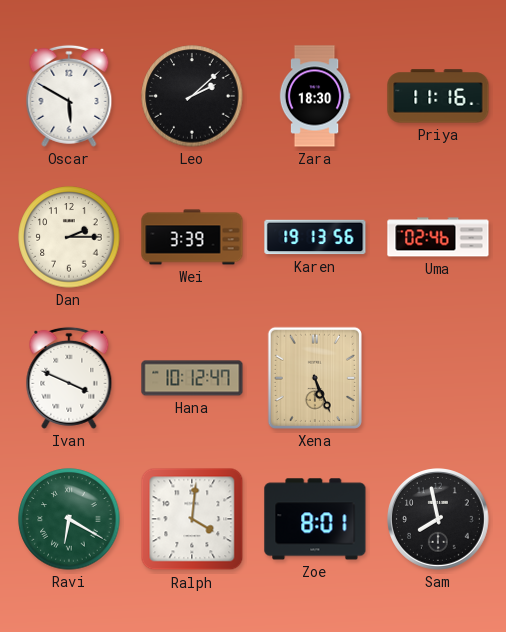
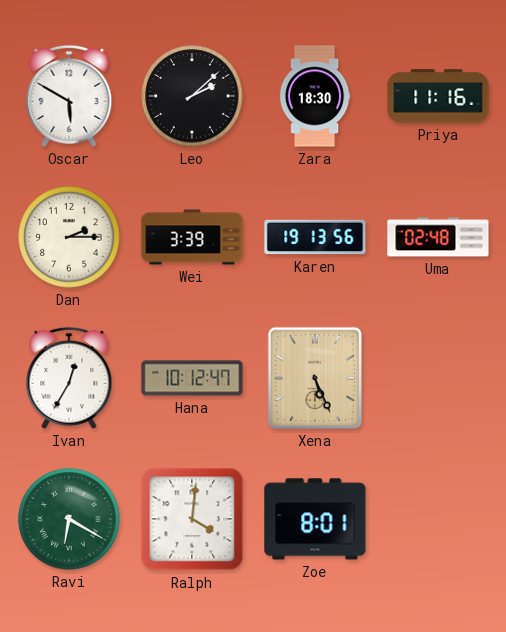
Uma: 02:46 -> 02:48 (438, 237)
Ivan: 3:49 -> 12:35 (69, 378)
Sam: 7:58 -> none (439, 520)
